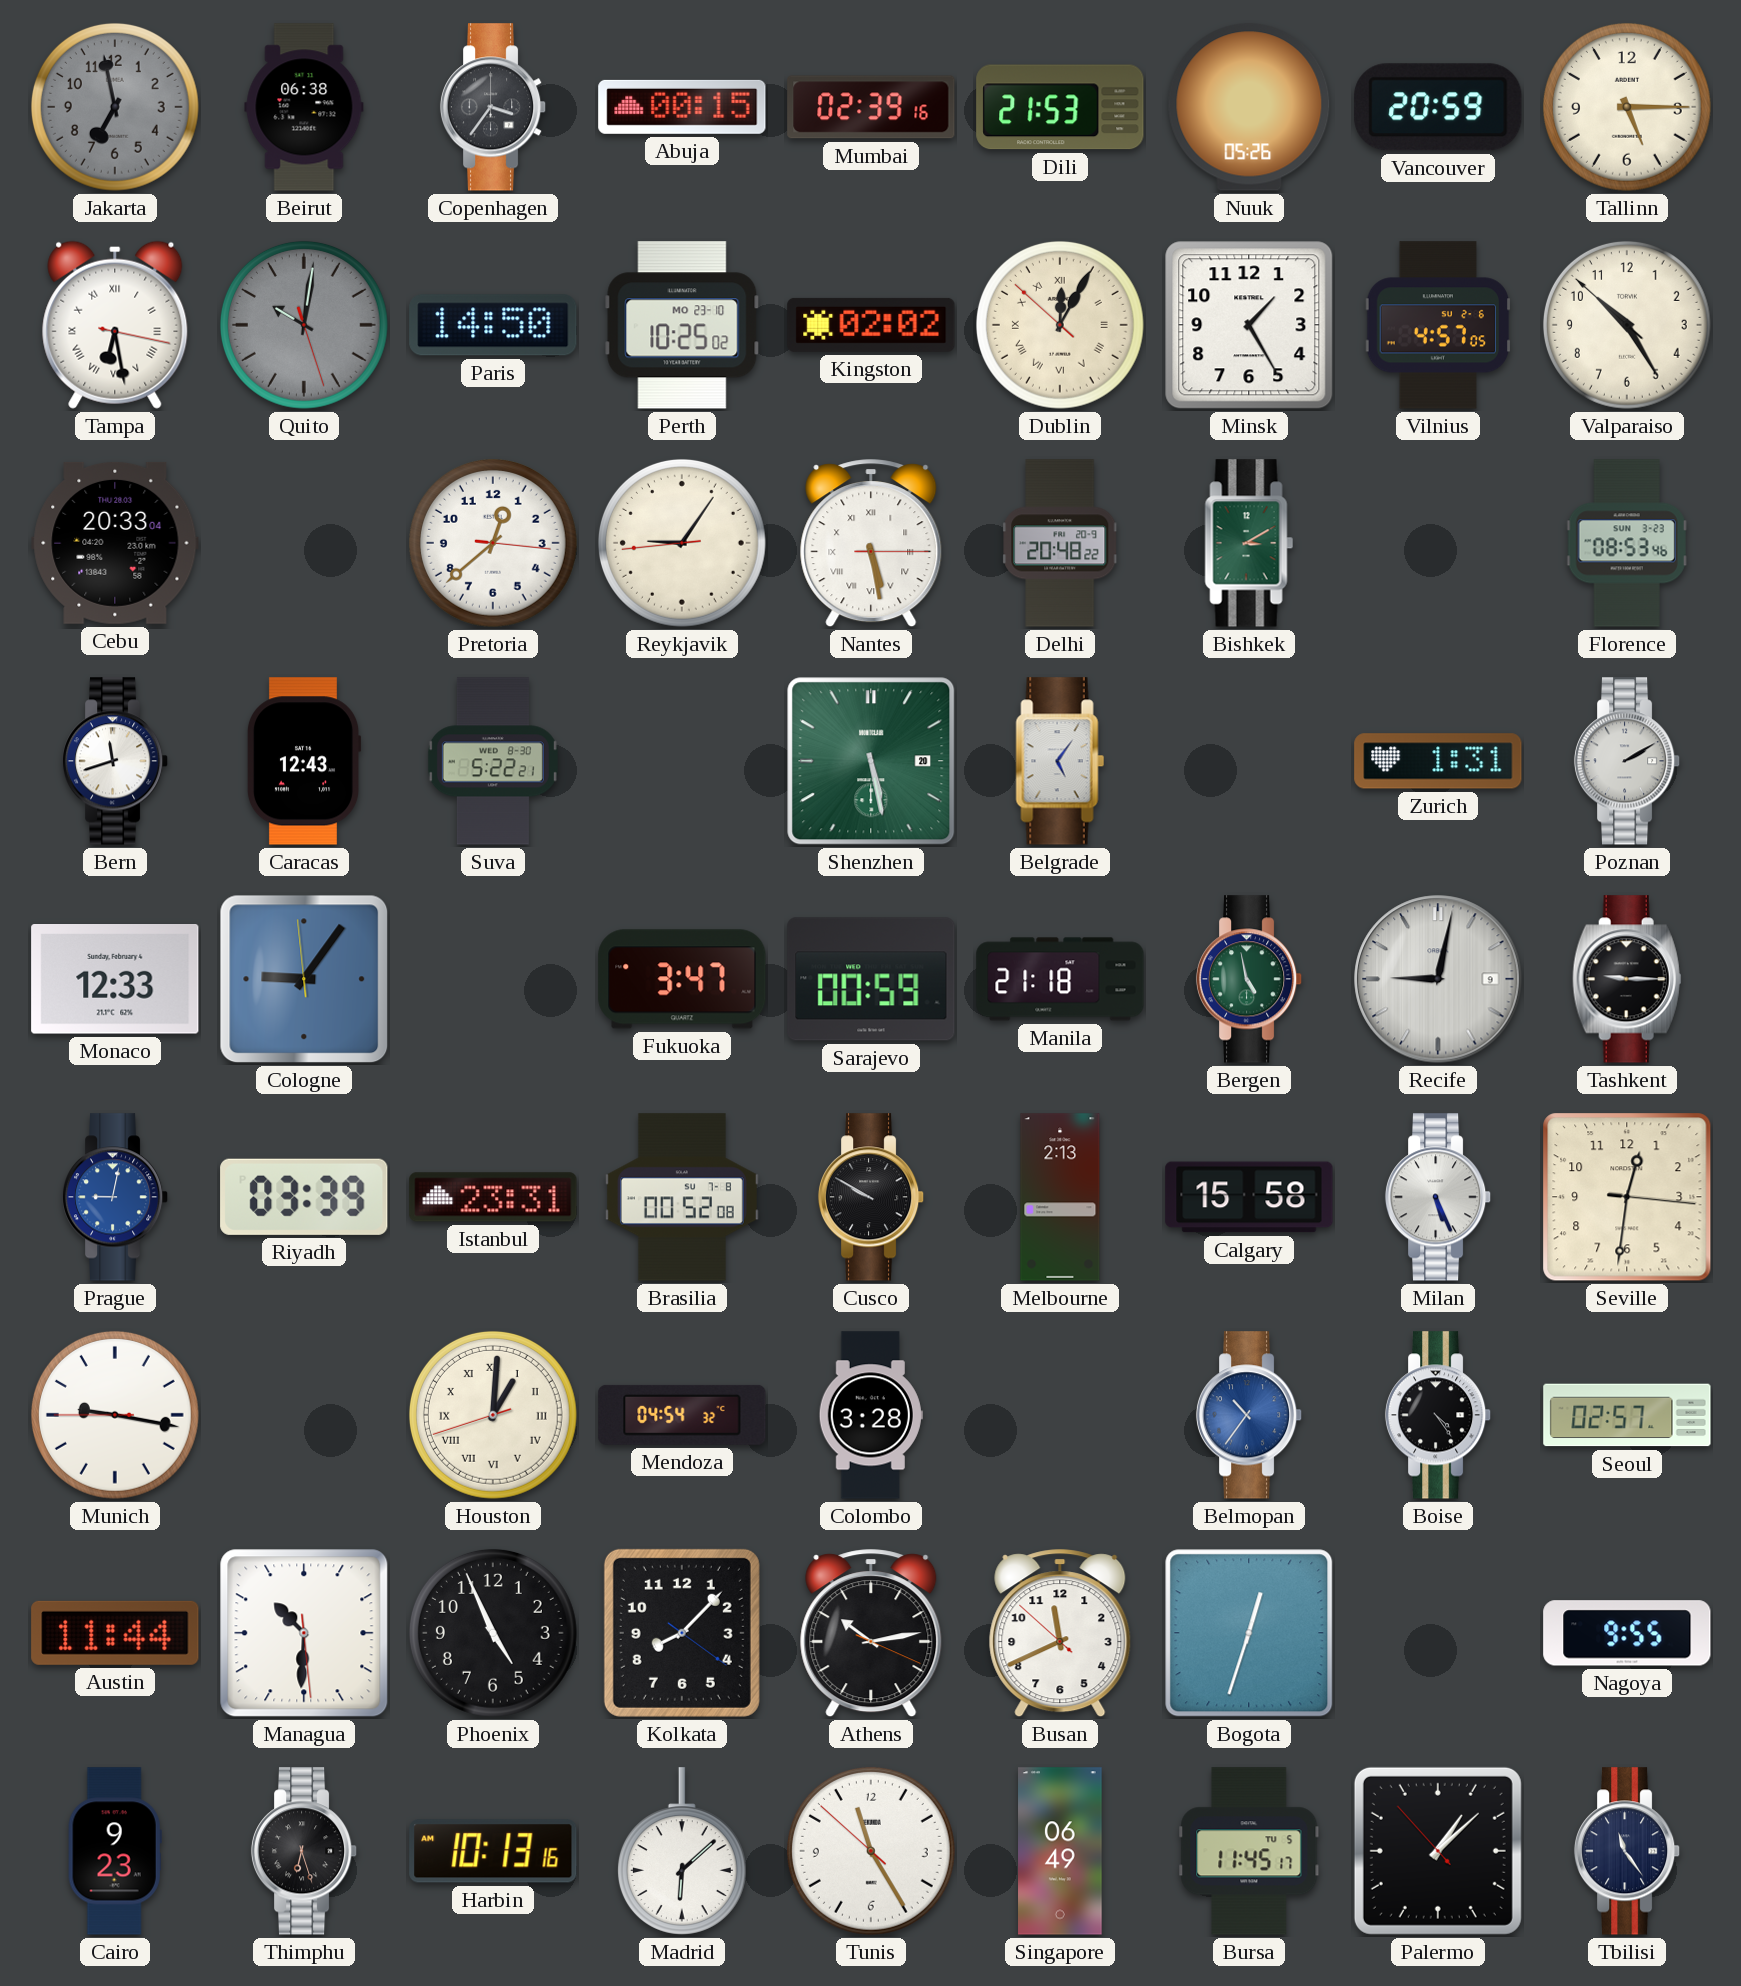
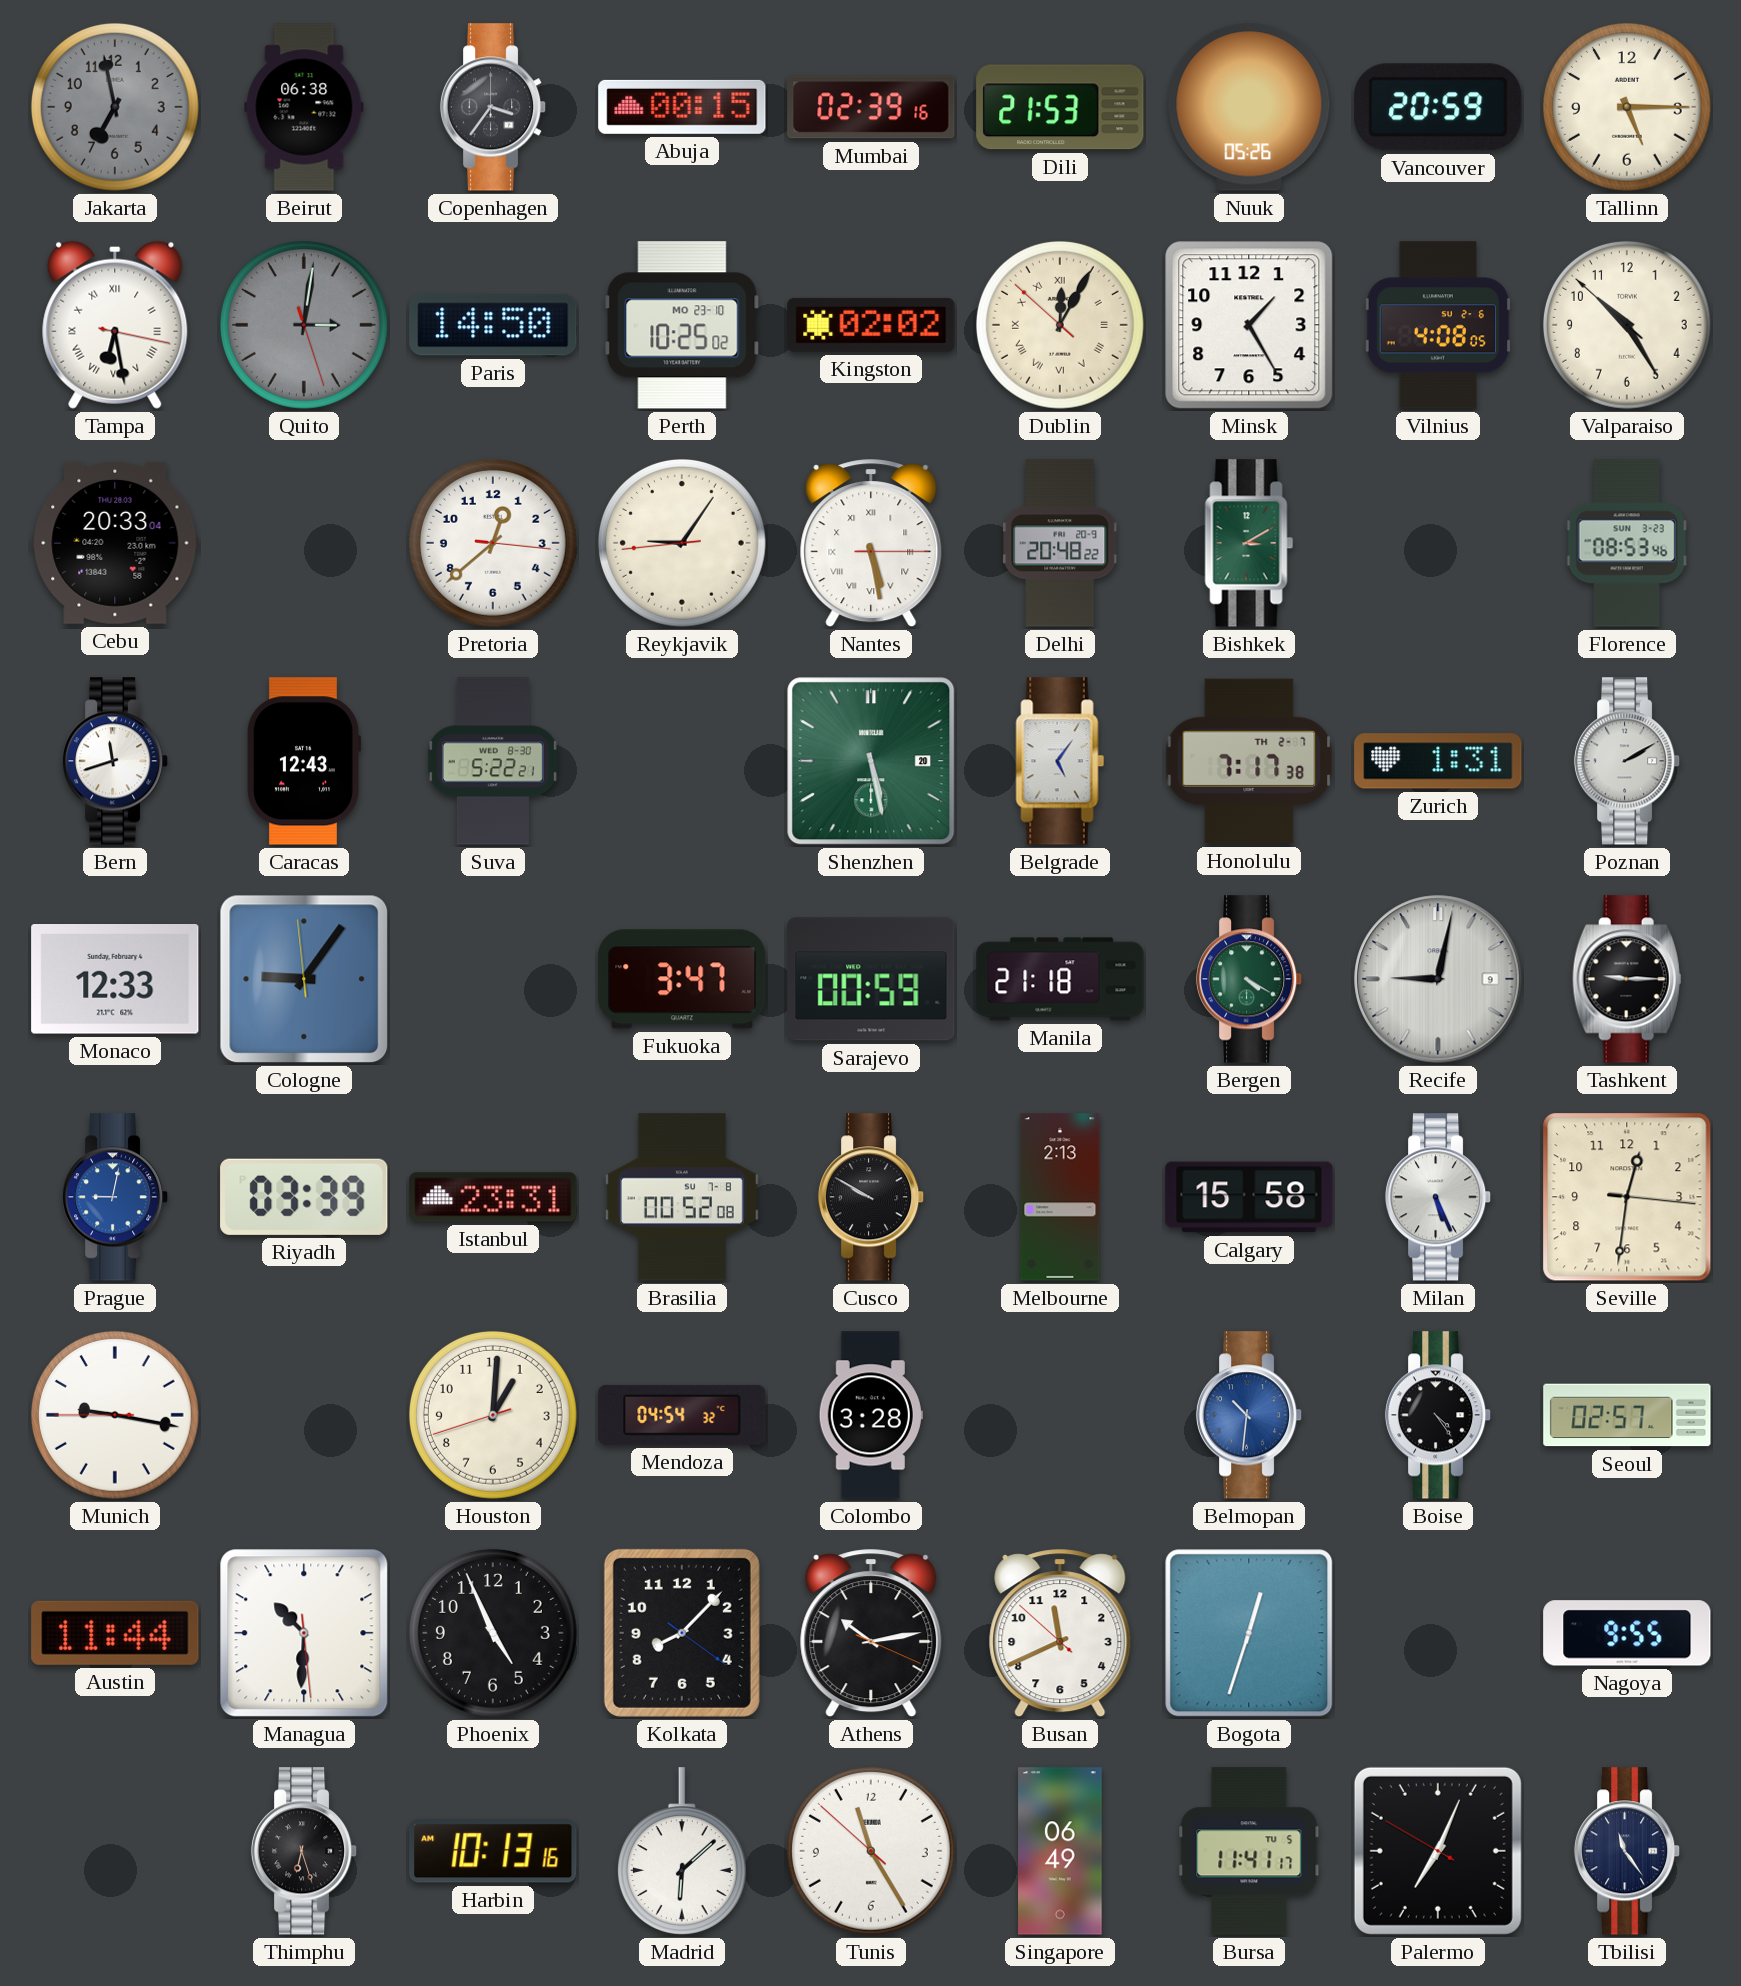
Quito: 10:01 -> 3:01 (304, 325)
Vilnius: 4:57 -> 4:08 (1437, 325)
Honolulu: none -> 7:17 (1249, 761)
Bergen: 4:58 -> 4:20 (1249, 979)
Houston numerals: Roman -> Arabic (493, 1415)
Belmopan: 10:36 -> 10:31 (1249, 1415)
Cairo: 9:23 -> none (115, 1851)
Bursa: 11:45 -> 11:41 (1249, 1851)
Palermo: 1:07 -> 7:03 (1438, 1851)
